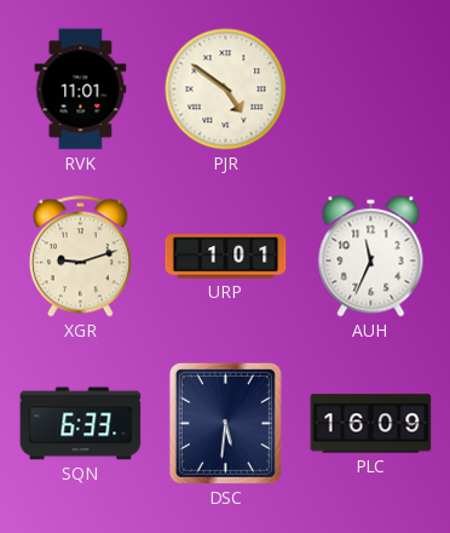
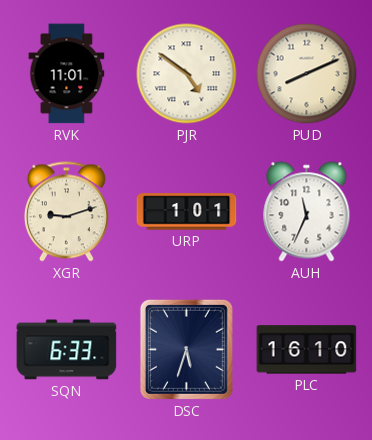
PUD: none -> 8:11 (307, 74)
DSC: 5:31 -> 5:33 (186, 349)
PLC: 16:09 -> 16:10 (307, 350)
